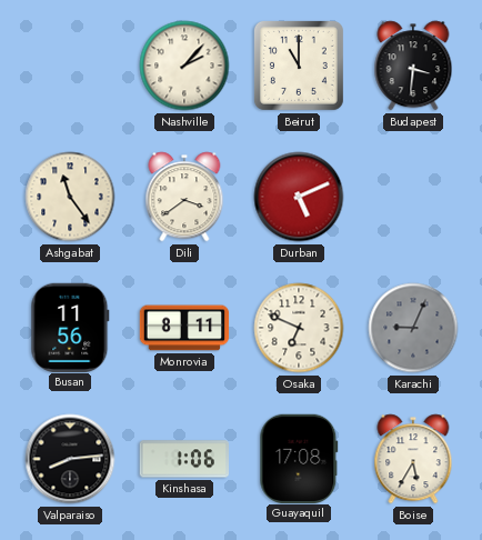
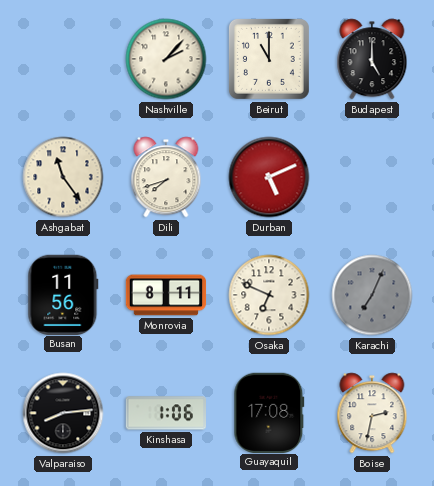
Budapest: 3:31 -> 5:00 (372, 59)
Dili: 3:39 -> 7:42 (166, 177)
Karachi: 9:04 -> 7:04 (372, 295)
Boise: 5:35 -> 2:32 (372, 413)
